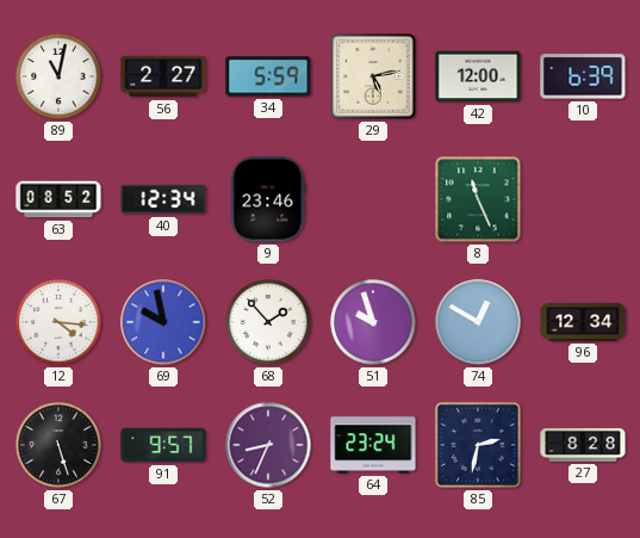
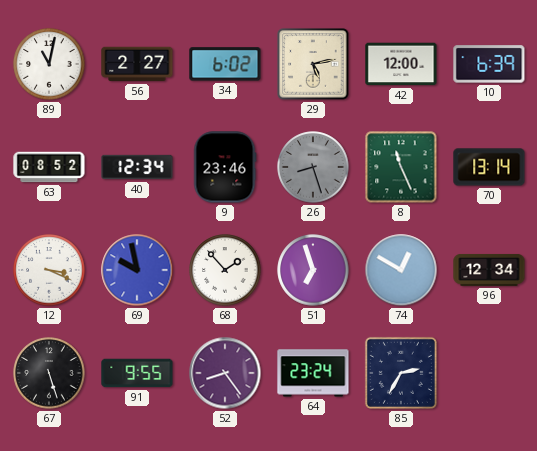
34: 5:59 -> 6:02 (225, 64)
26: none -> 8:27 (313, 167)
70: none -> 13:14 (489, 167)
12: 4:16 -> 3:19 (49, 270)
51: 9:57 -> 6:57 (313, 270)
91: 9:57 -> 9:55 (137, 373)
52: 8:34 -> 8:24 (225, 373)
85: 2:32 -> 2:35 (401, 373)
27: 8:28 -> none (583, 445)
